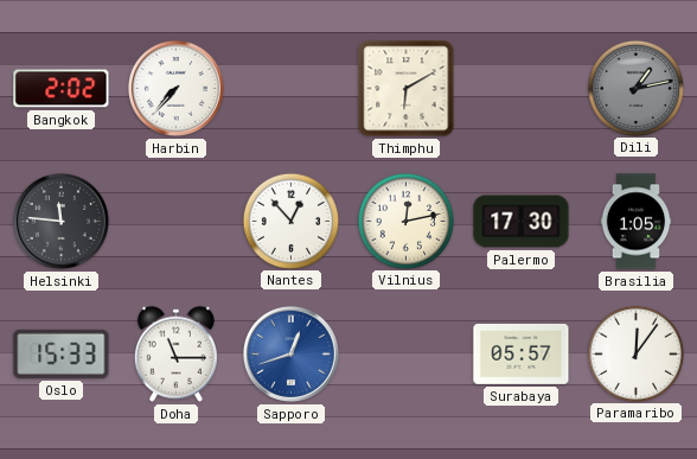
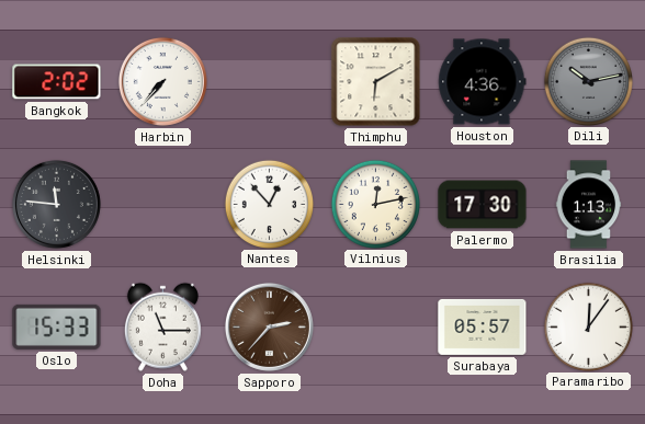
Houston: none -> 4:36 (483, 82)
Dili: 1:13 -> 10:13 (588, 81)
Brasilia: 1:05 -> 1:13 (589, 205)
Sapporo: 12:42 -> 2:37 (269, 326)
Sapporo dial: blue -> brown (269, 326)
